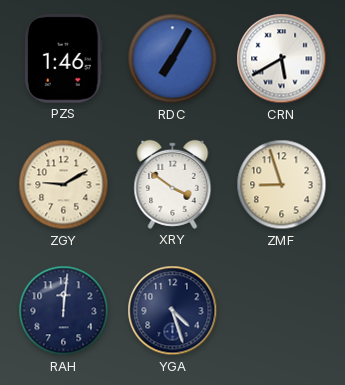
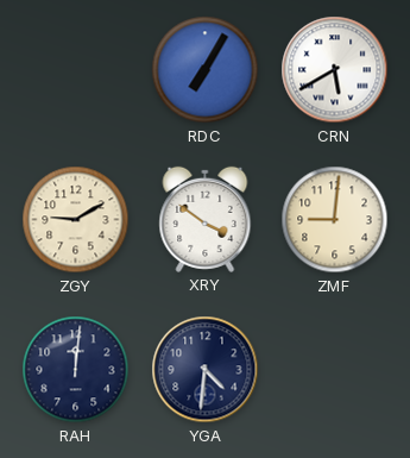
PZS: 1:46 -> none (63, 59)
ZMF: 8:57 -> 9:01 (335, 220)
YGA: 4:27 -> 4:31 (206, 370)
